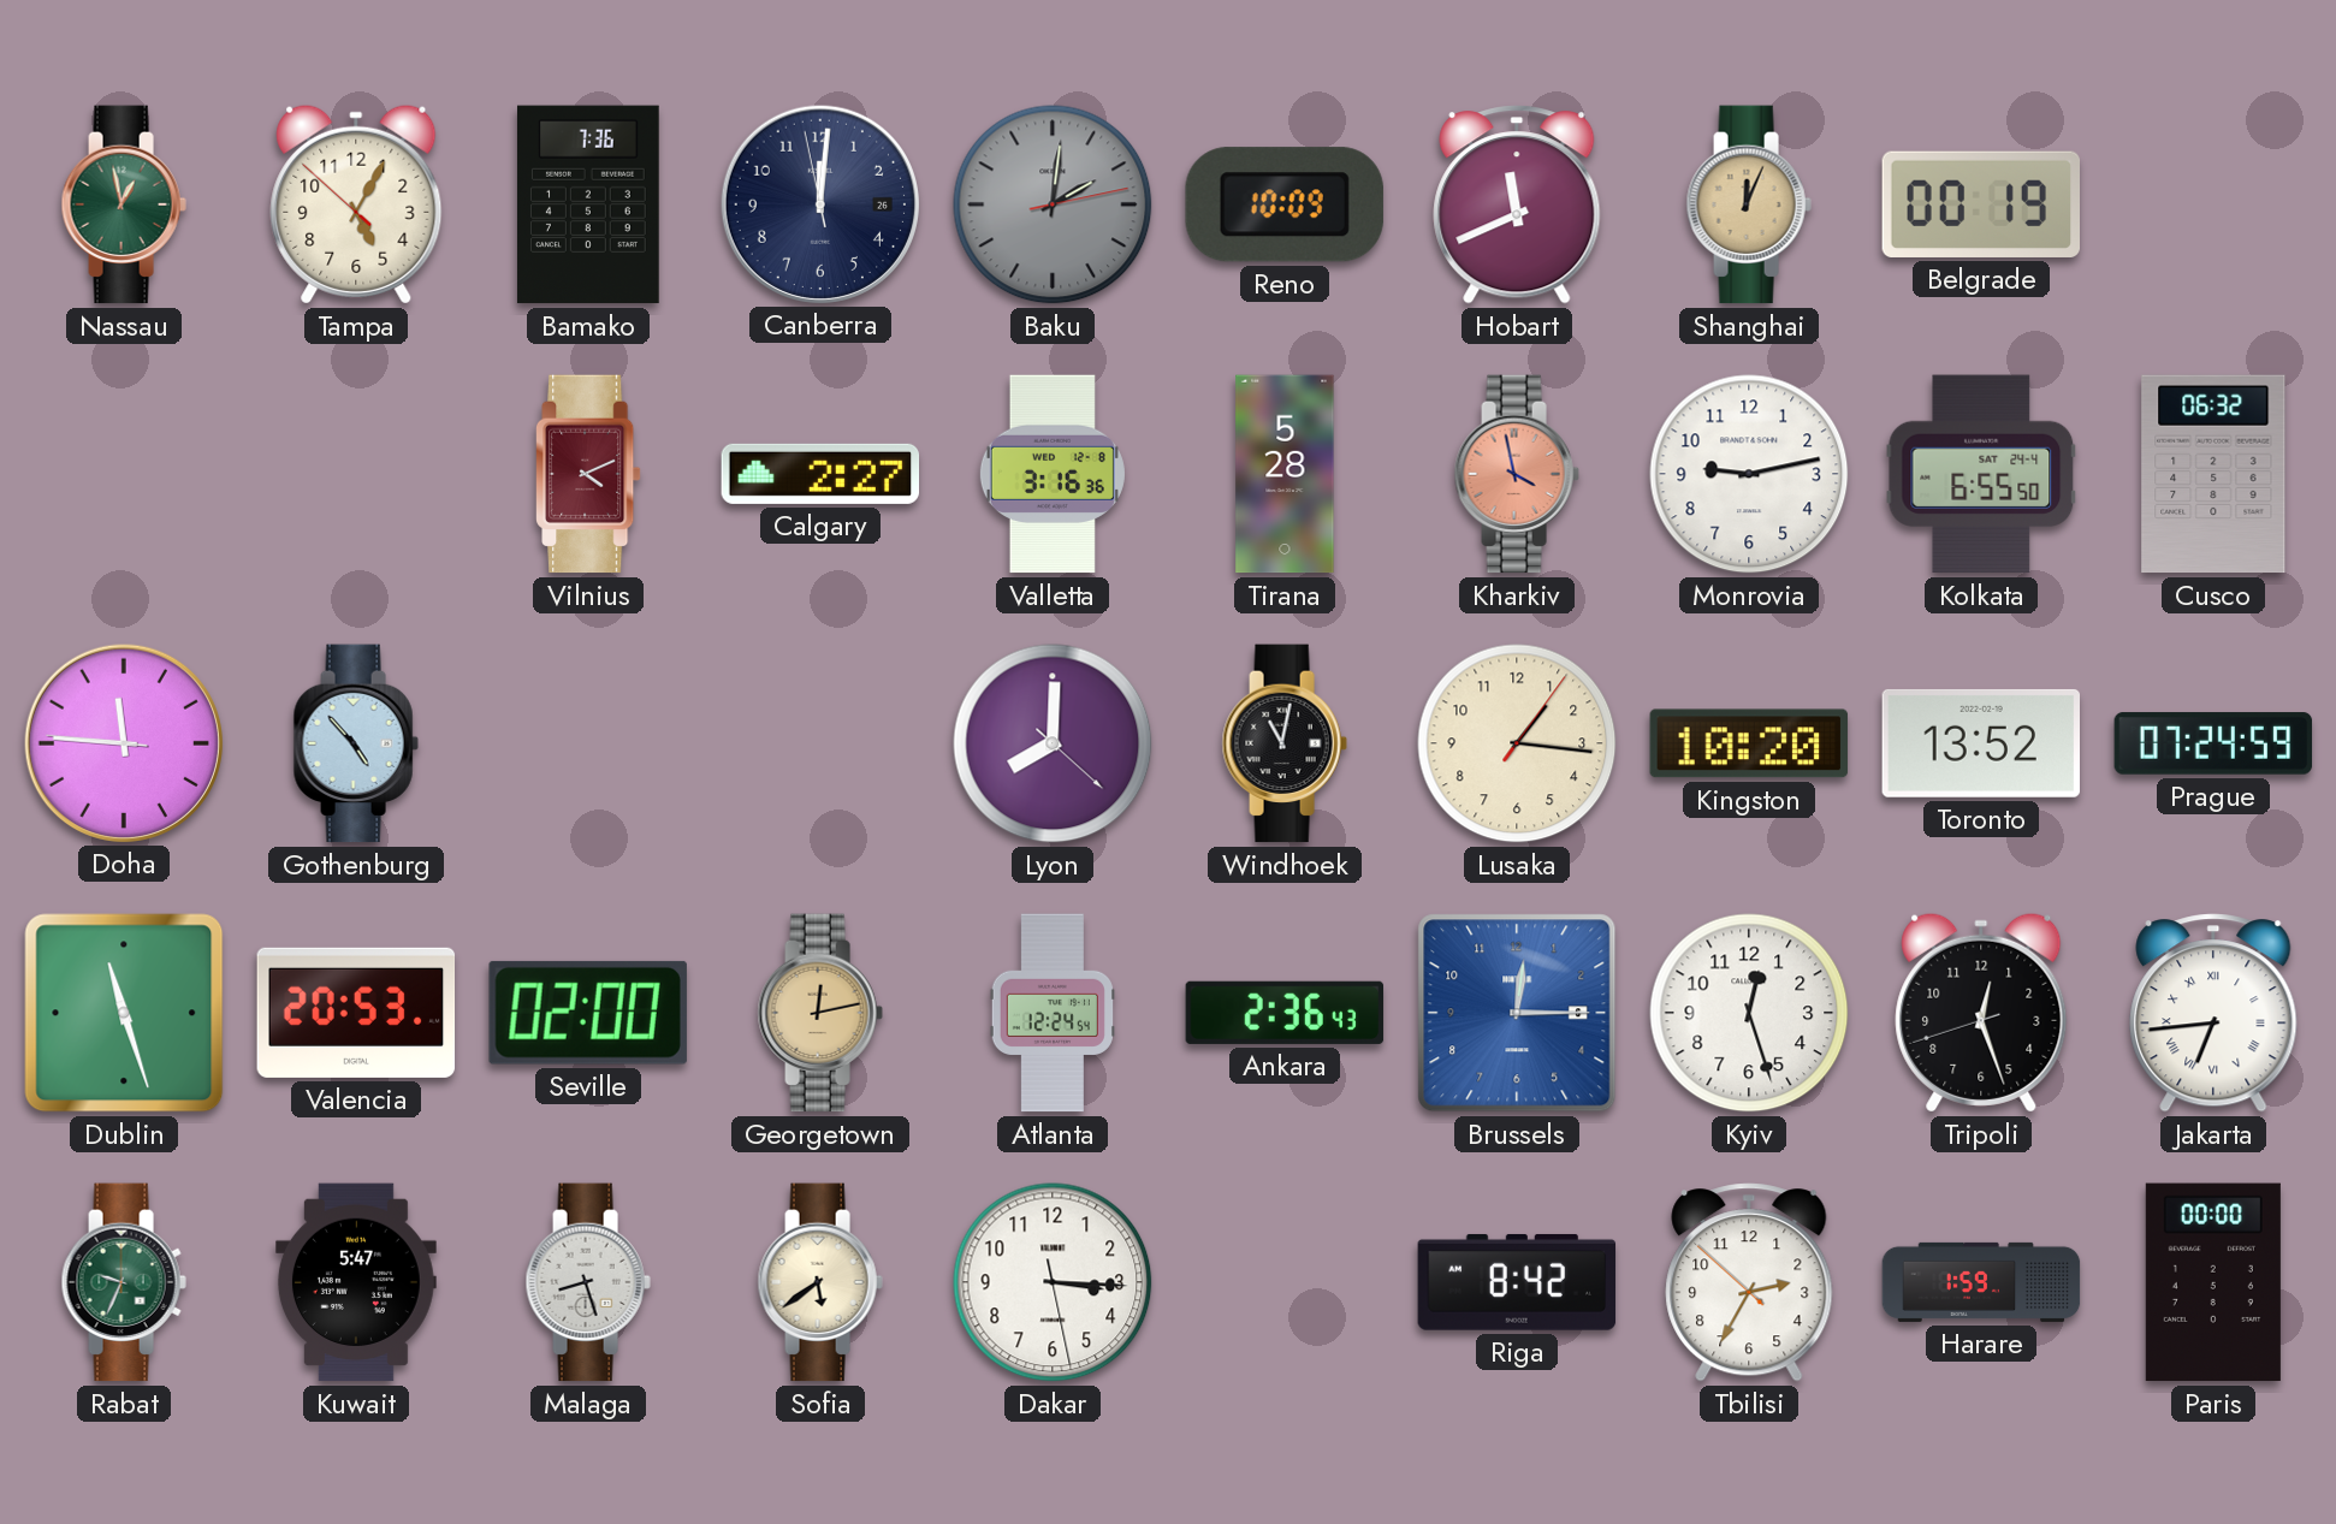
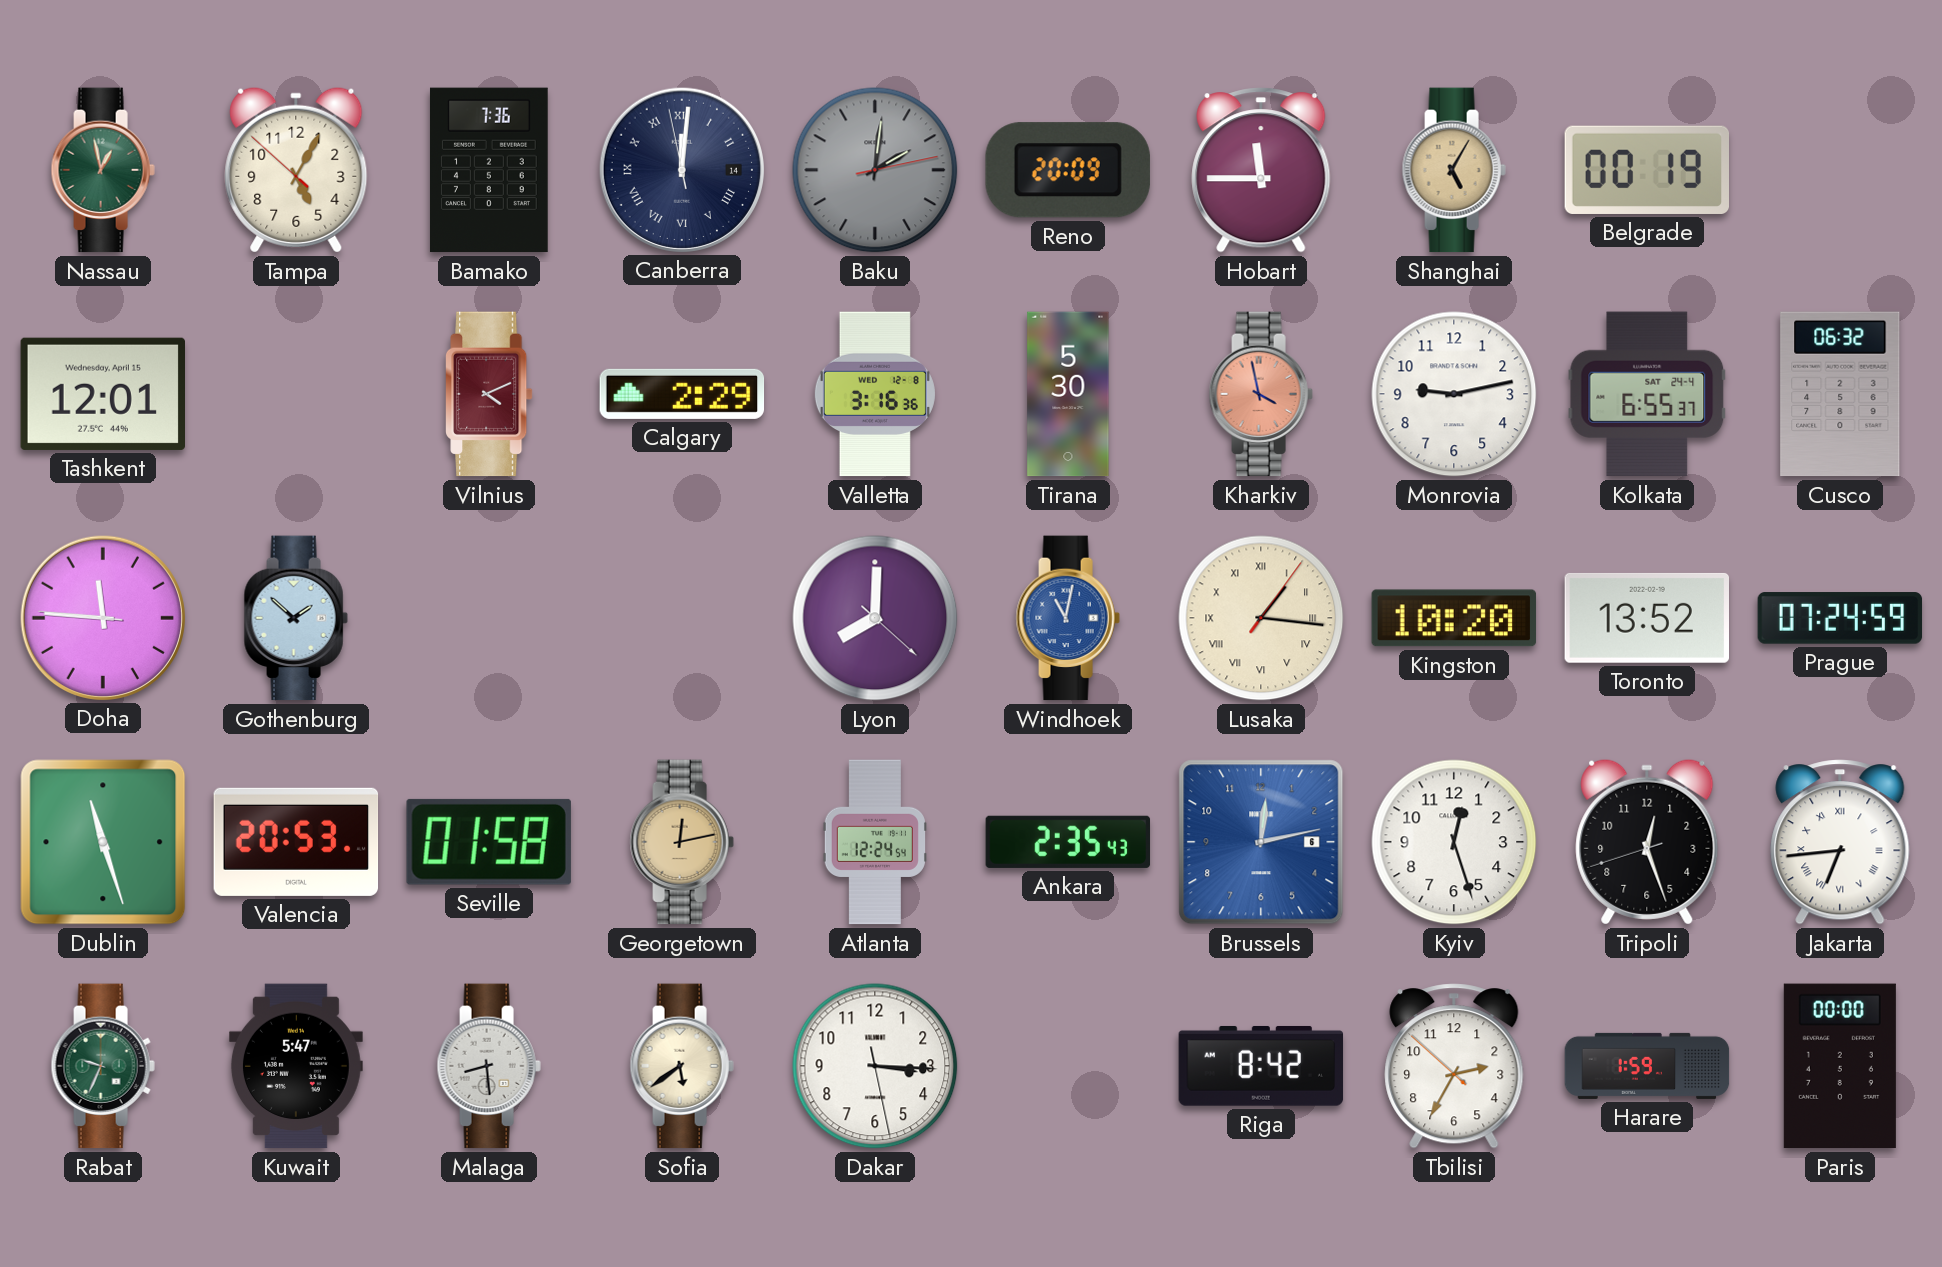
Canberra date: 26 -> 14 (681, 169)
Canberra numerals: Arabic -> Roman (681, 169)
Reno: 10:09 -> 20:09 (1068, 170)
Hobart: 11:41 -> 11:45 (1261, 170)
Shanghai: 12:04 -> 5:05 (1454, 170)
Tashkent: none -> 12:01 (102, 394)
Calgary: 2:27 -> 2:29 (682, 394)
Tirana: 5:28 -> 5:30 (1068, 394)
Kolkata: 6:55:50 -> 6:55:37 (1647, 394)
Gothenburg: 4:53 -> 1:52 (296, 618)
Windhoek dial: black -> blue (1068, 618)
Lusaka numerals: Arabic -> Roman (1261, 618)
Seville: 02:00 -> 01:58 (489, 842)
Ankara: 2:36 -> 2:35 (1068, 842)
Brussels: 12:15 -> 12:13 (1261, 842)
Malaga: 8:27 -> 8:29 (489, 1066)
